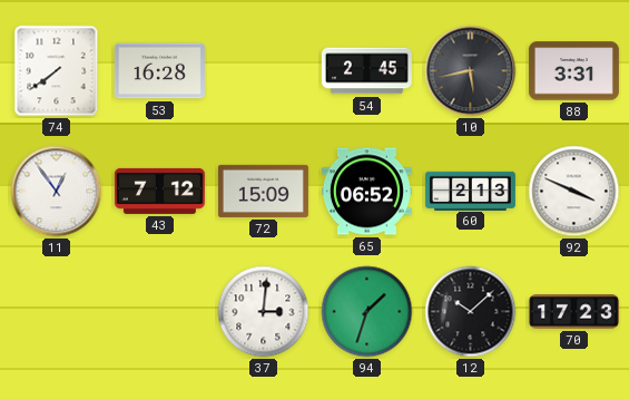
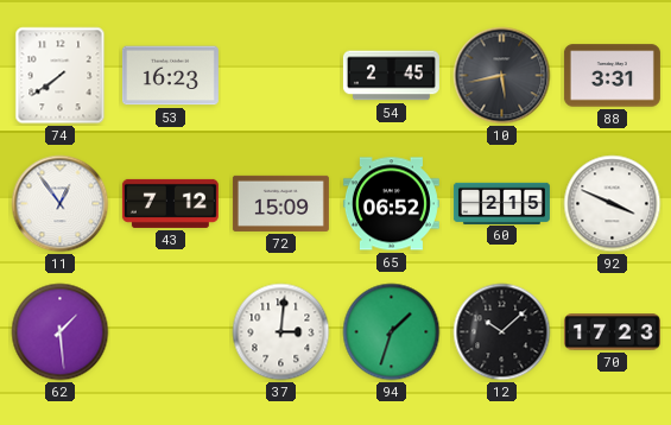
53: 16:28 -> 16:23 (170, 76)
60: 2:13 -> 2:15 (501, 203)
62: none -> 1:29 (61, 332)
